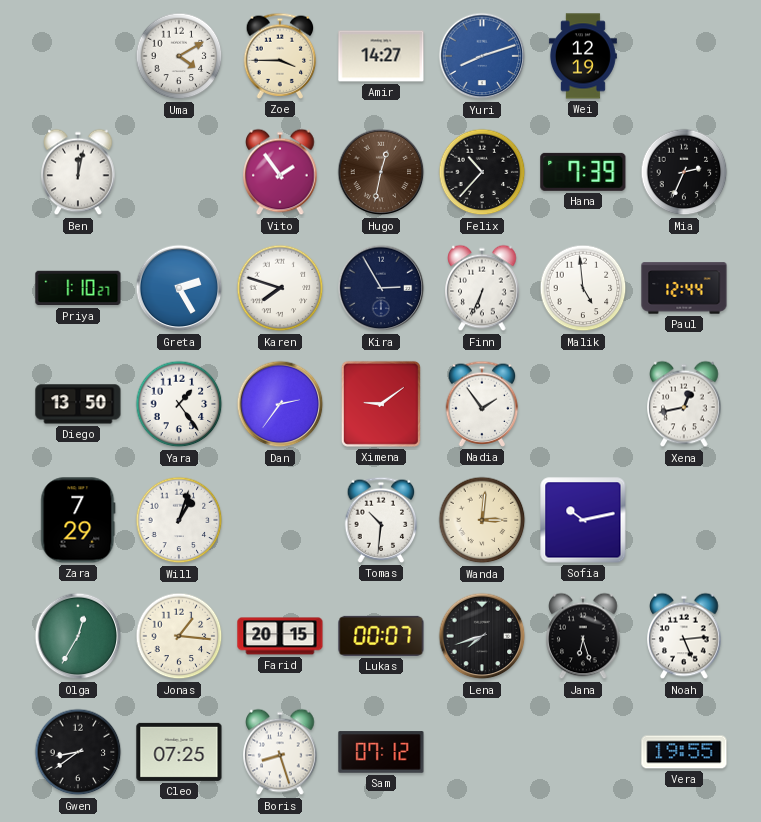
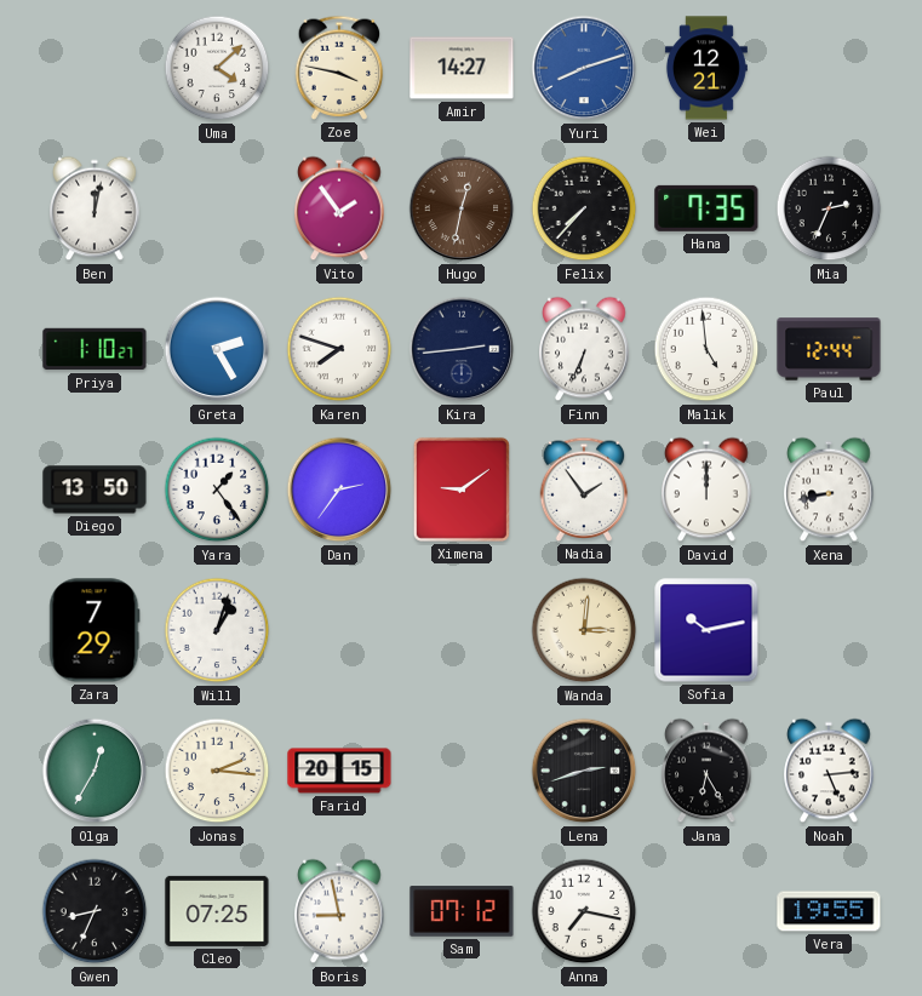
Uma: 4:10 -> 4:08 (217, 68)
Zoe: 3:45 -> 3:47 (339, 68)
Wei: 12:19 -> 12:21 (706, 68)
Felix: 10:37 -> 7:37 (584, 208)
Hana: 7:39 -> 7:35 (706, 208)
Kira: 2:55 -> 2:44 (462, 349)
David: none -> 12:00 (706, 490)
Xena: 12:43 -> 8:43 (829, 490)
Tomas: 10:31 -> none (381, 520)
Jonas: 1:16 -> 2:16 (217, 771)
Lukas: 00:07 -> none (381, 636)
Lena: 7:42 -> 2:42 (584, 771)
Jana: 6:27 -> 6:25 (706, 771)
Gwen: 8:39 -> 8:34 (95, 911)
Boris: 8:27 -> 8:58 (339, 911)
Anna: none -> 7:17 (584, 911)
